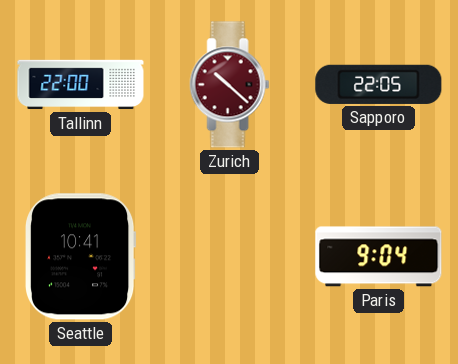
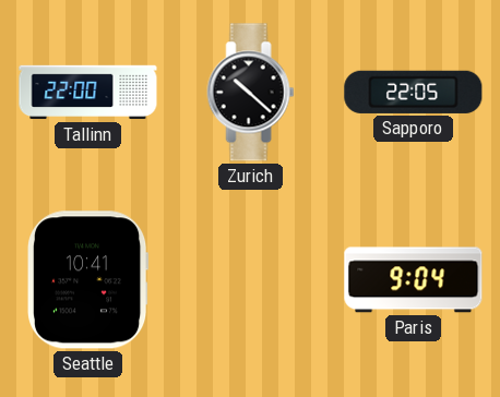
Zurich dial: burgundy -> black (251, 93)
